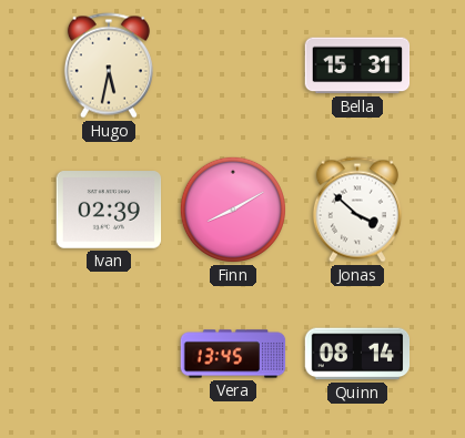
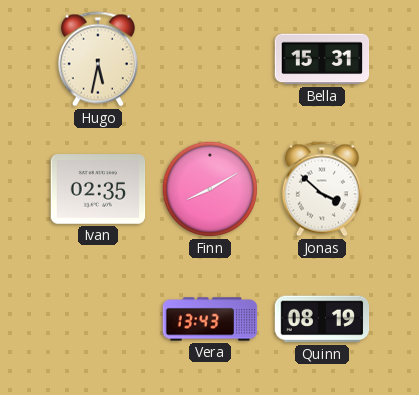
Ivan: 02:39 -> 02:35 (98, 189)
Vera: 13:45 -> 13:43 (210, 319)
Quinn: 08:14 -> 08:19 (322, 319)
